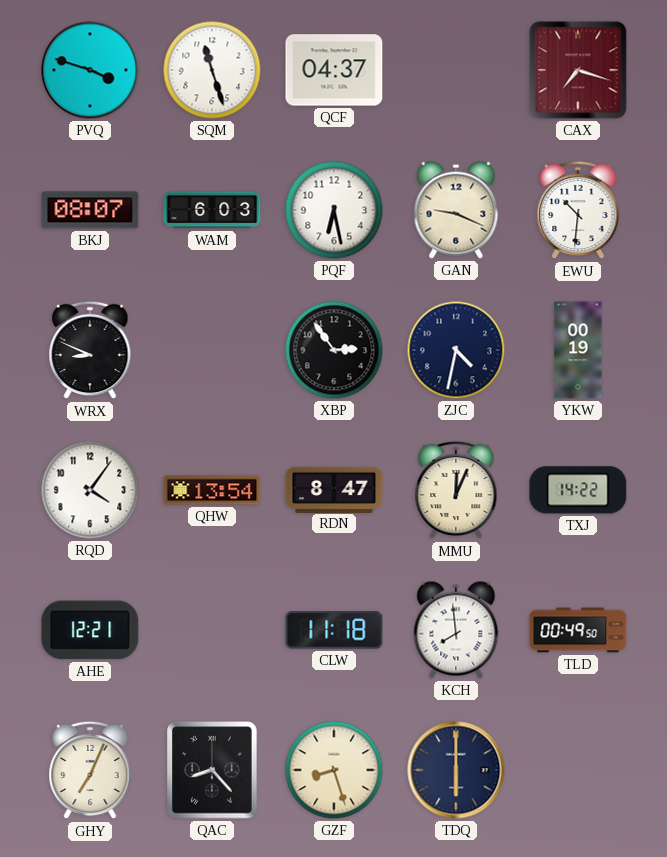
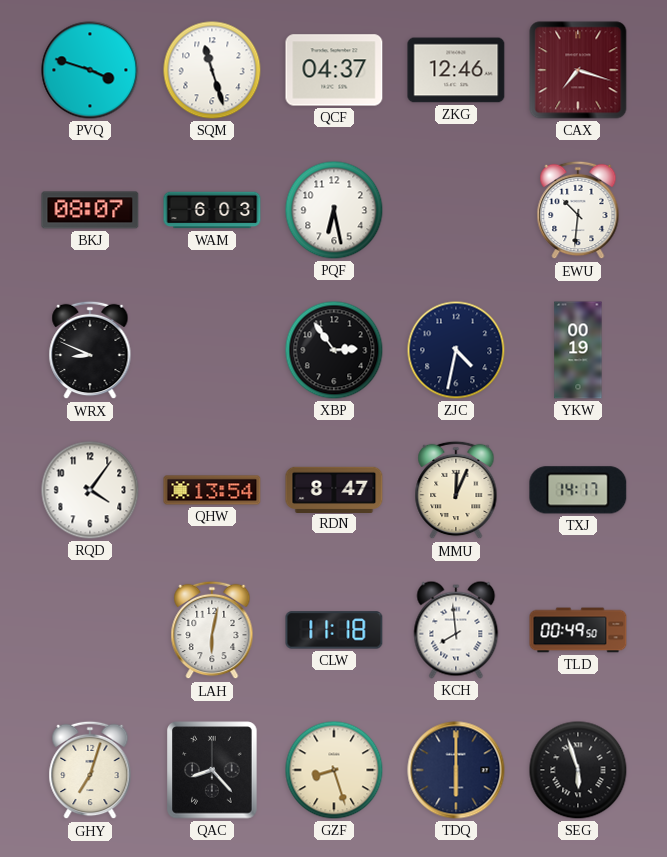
ZKG: none -> 12:46 (456, 70)
GAN: 9:19 -> none (456, 210)
TXJ: 14:22 -> 14:17 (578, 490)
AHE: 12:21 -> none (90, 630)
LAH: none -> 6:02 (212, 630)
GHY: 7:04 -> 7:03 (90, 770)
SEG: none -> 5:57 (578, 770)
